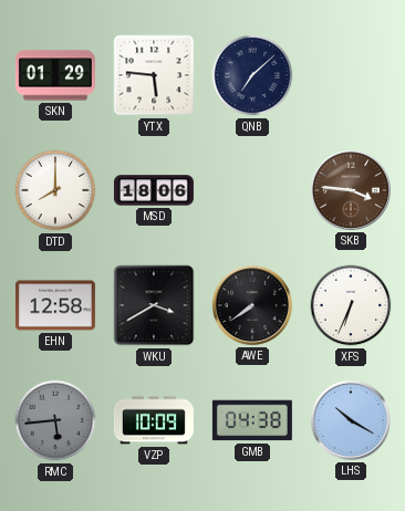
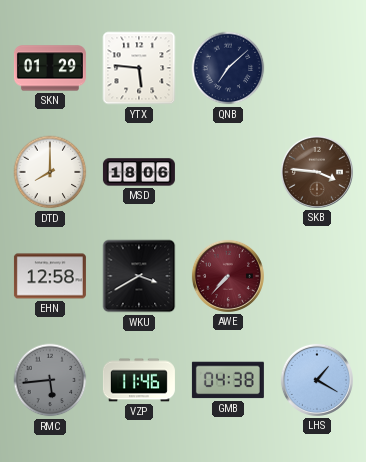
AWE: 7:39 -> 7:37 (228, 276)
AWE dial: black -> burgundy (228, 276)
XFS: 6:34 -> none (351, 305)
VZP: 10:09 -> 11:46 (139, 380)
LHS: 10:20 -> 1:20 (317, 380)
